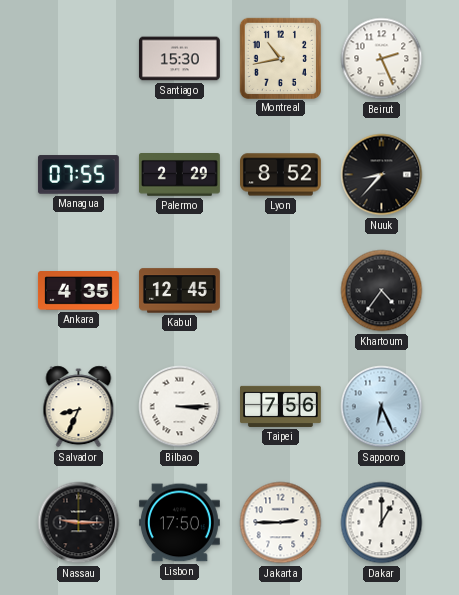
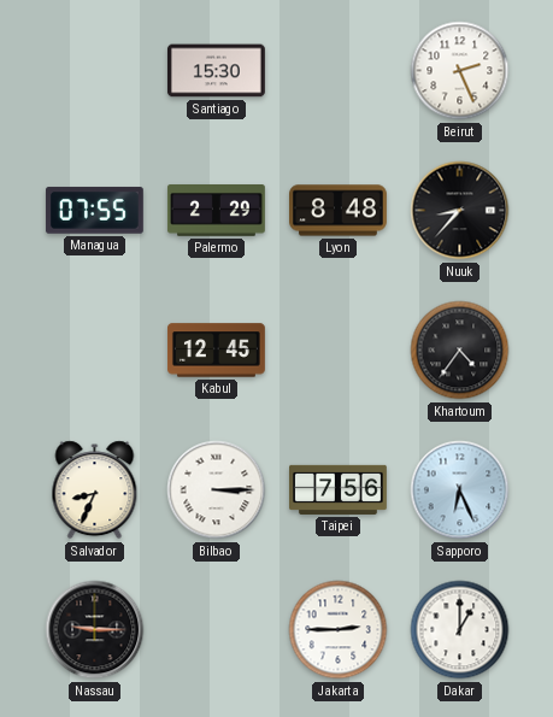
Montreal: 10:43 -> none (280, 58)
Lyon: 8:52 -> 8:48 (339, 211)
Ankara: 4:35 -> none (78, 291)
Lisbon: 17:50 -> none (179, 523)
